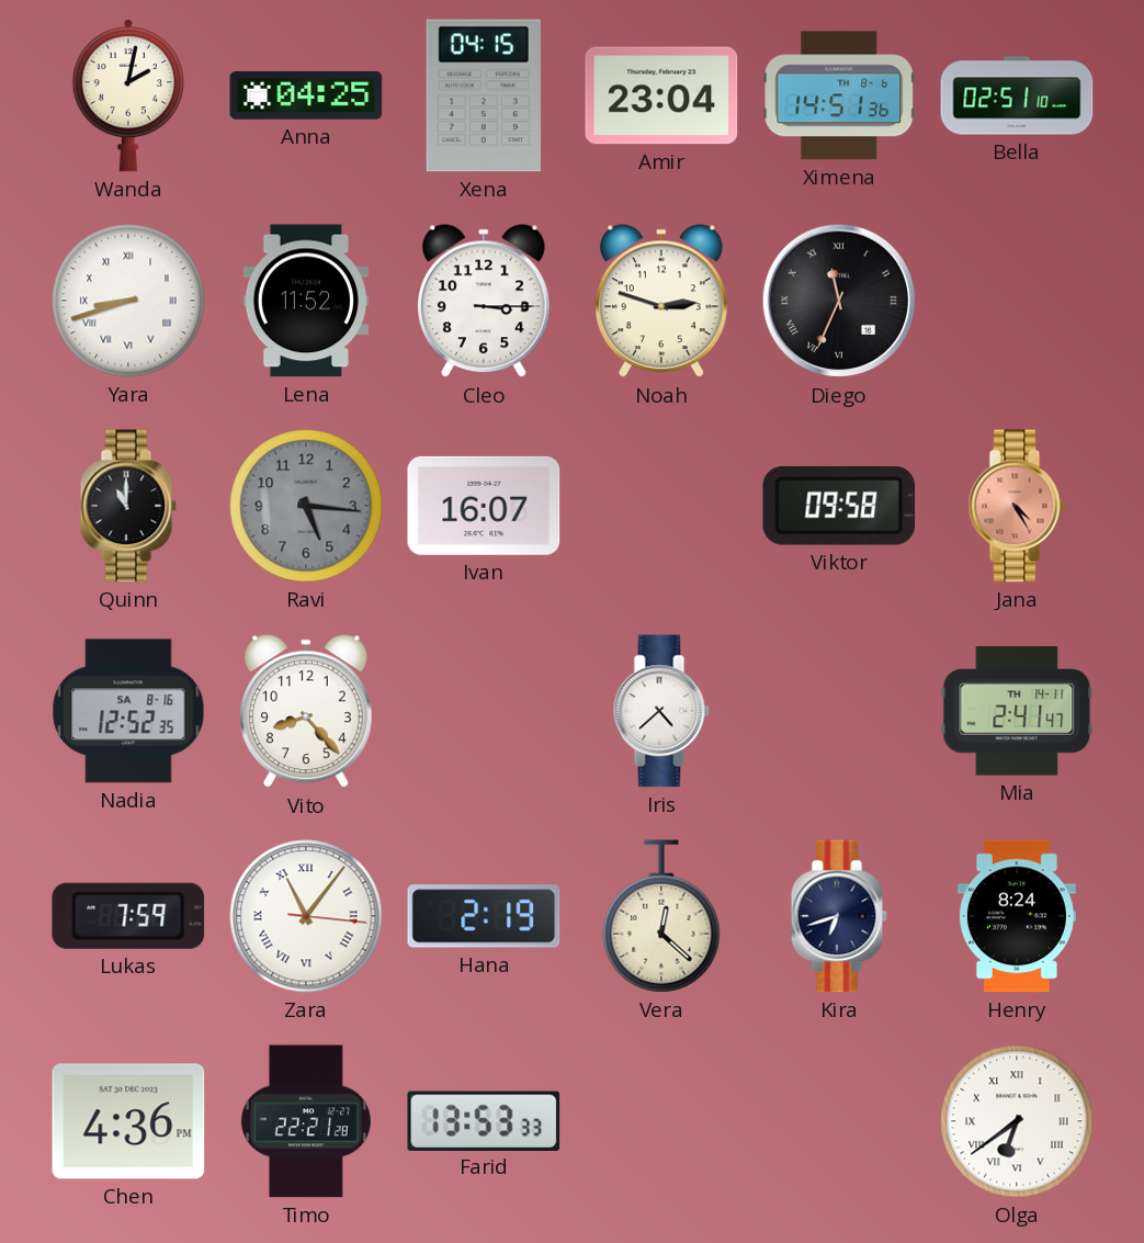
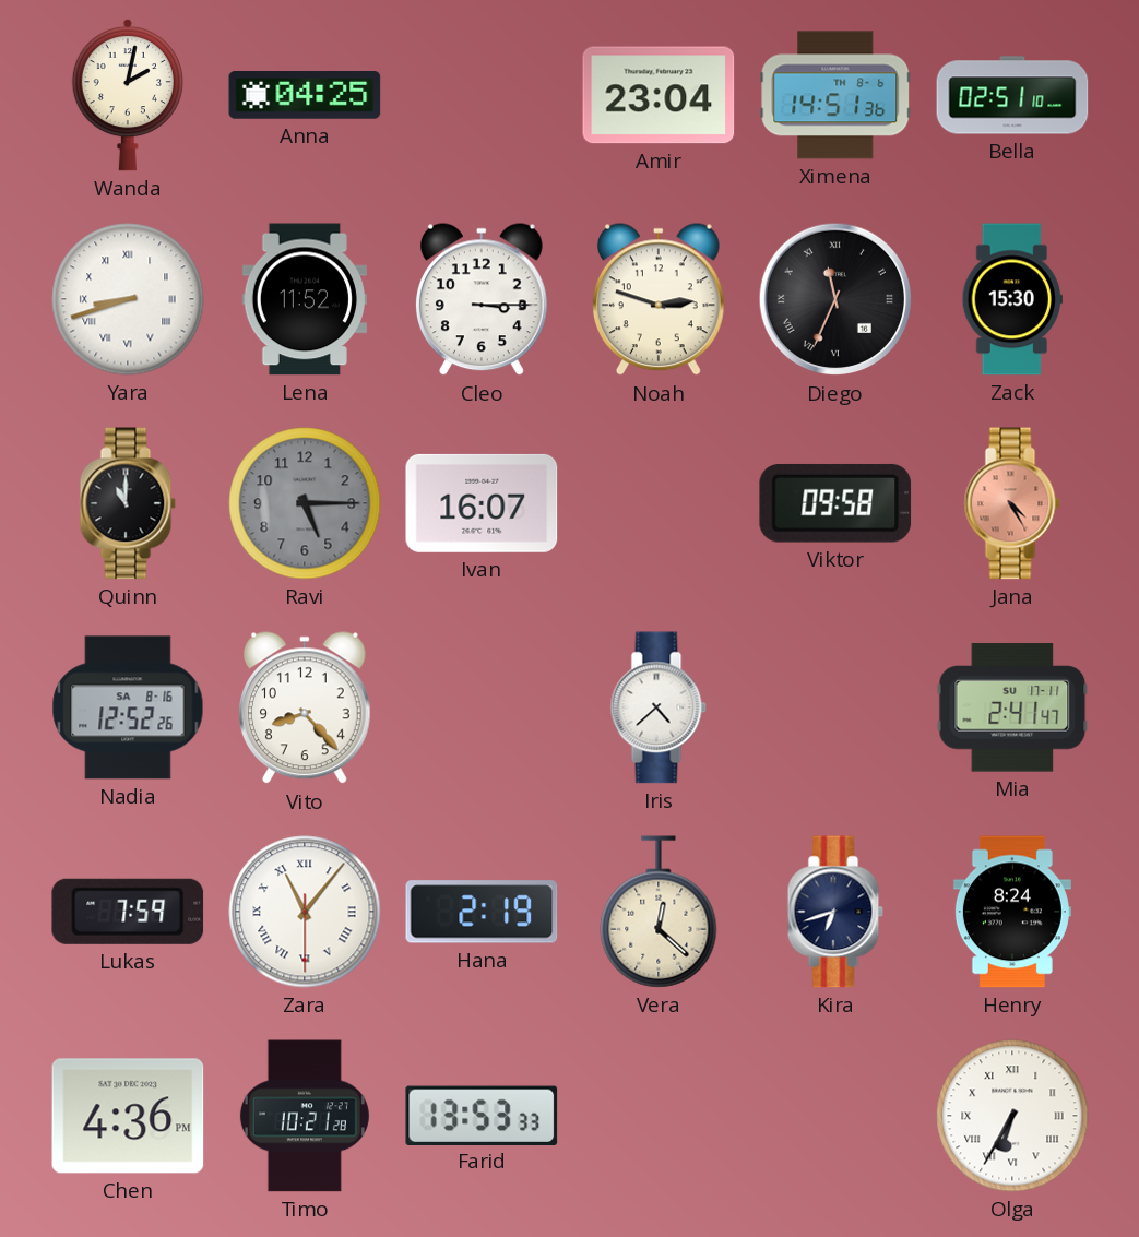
Xena: 04:15 -> none (484, 95)
Zack: none -> 15:30 (1012, 299)
Ravi: 5:16 -> 5:15 (305, 503)
Nadia: 12:52:35 -> 12:52:26 (128, 707)
Mia date: TH 14-11 -> SU 17-11 (1012, 707)
Zara: 11:06:16 -> 11:06:30 (305, 912)
Timo: 22:21 -> 10:21 (305, 1116)
Olga: 6:39 -> 6:35 (1012, 1116)
